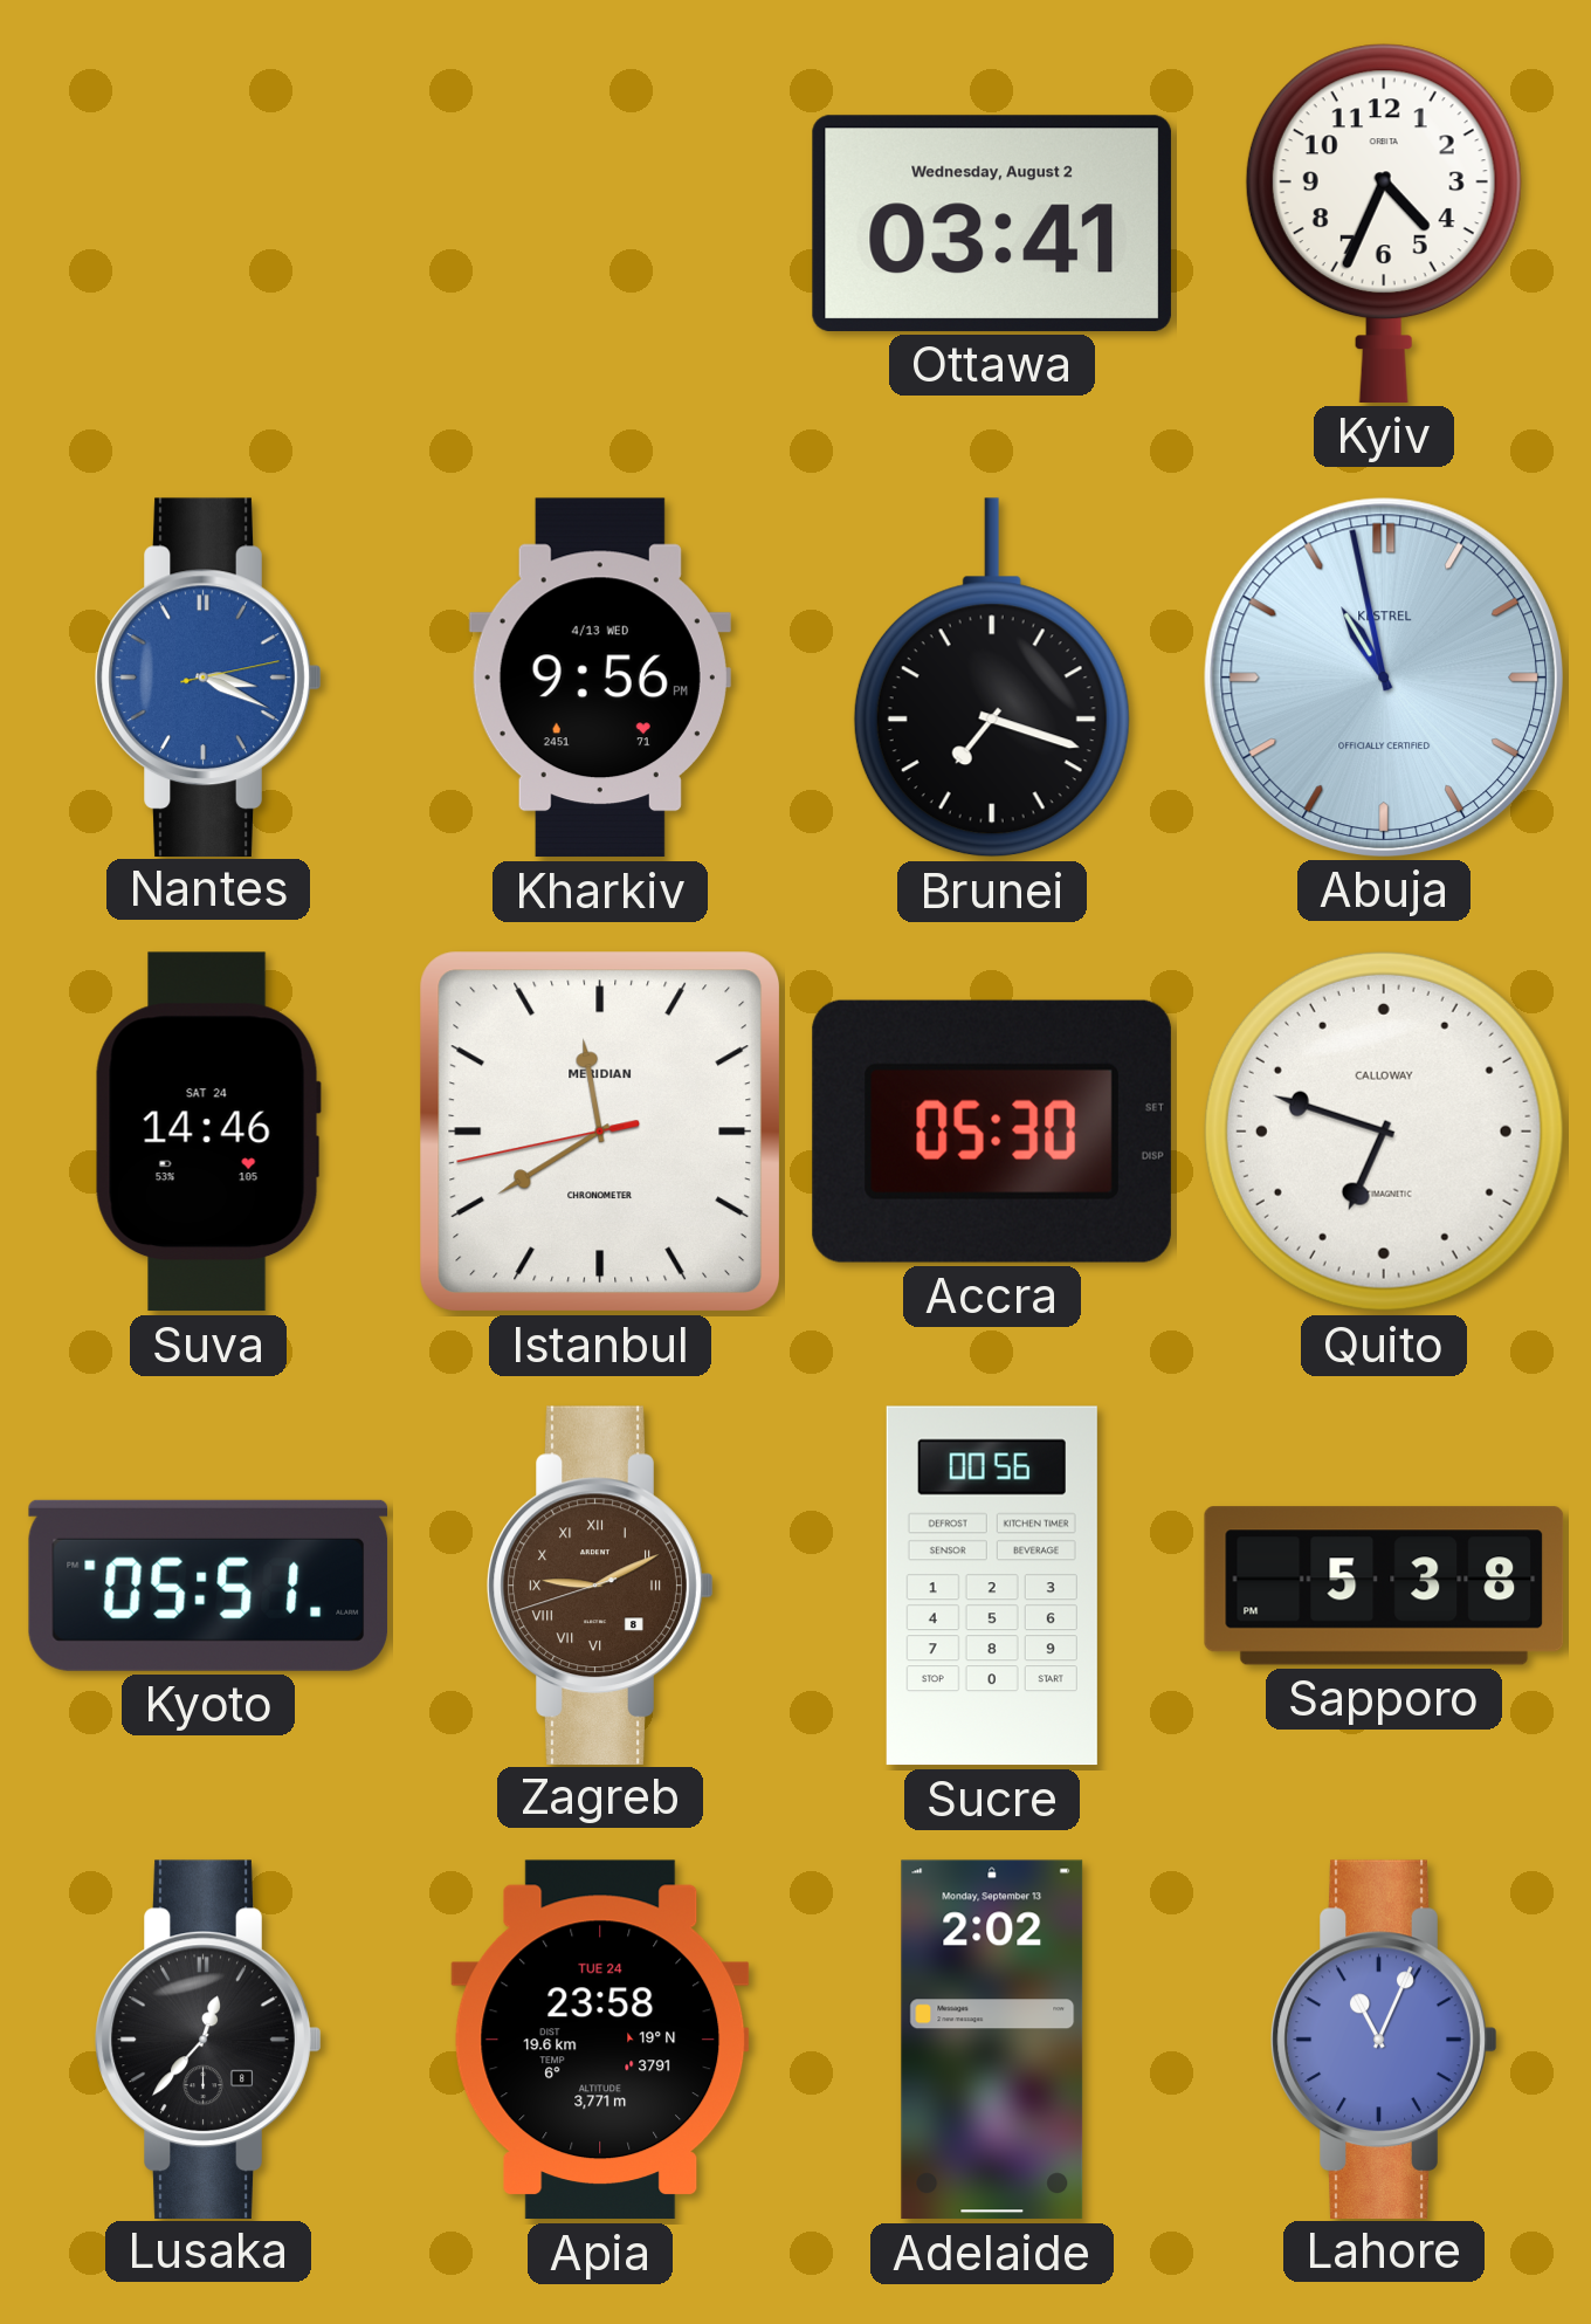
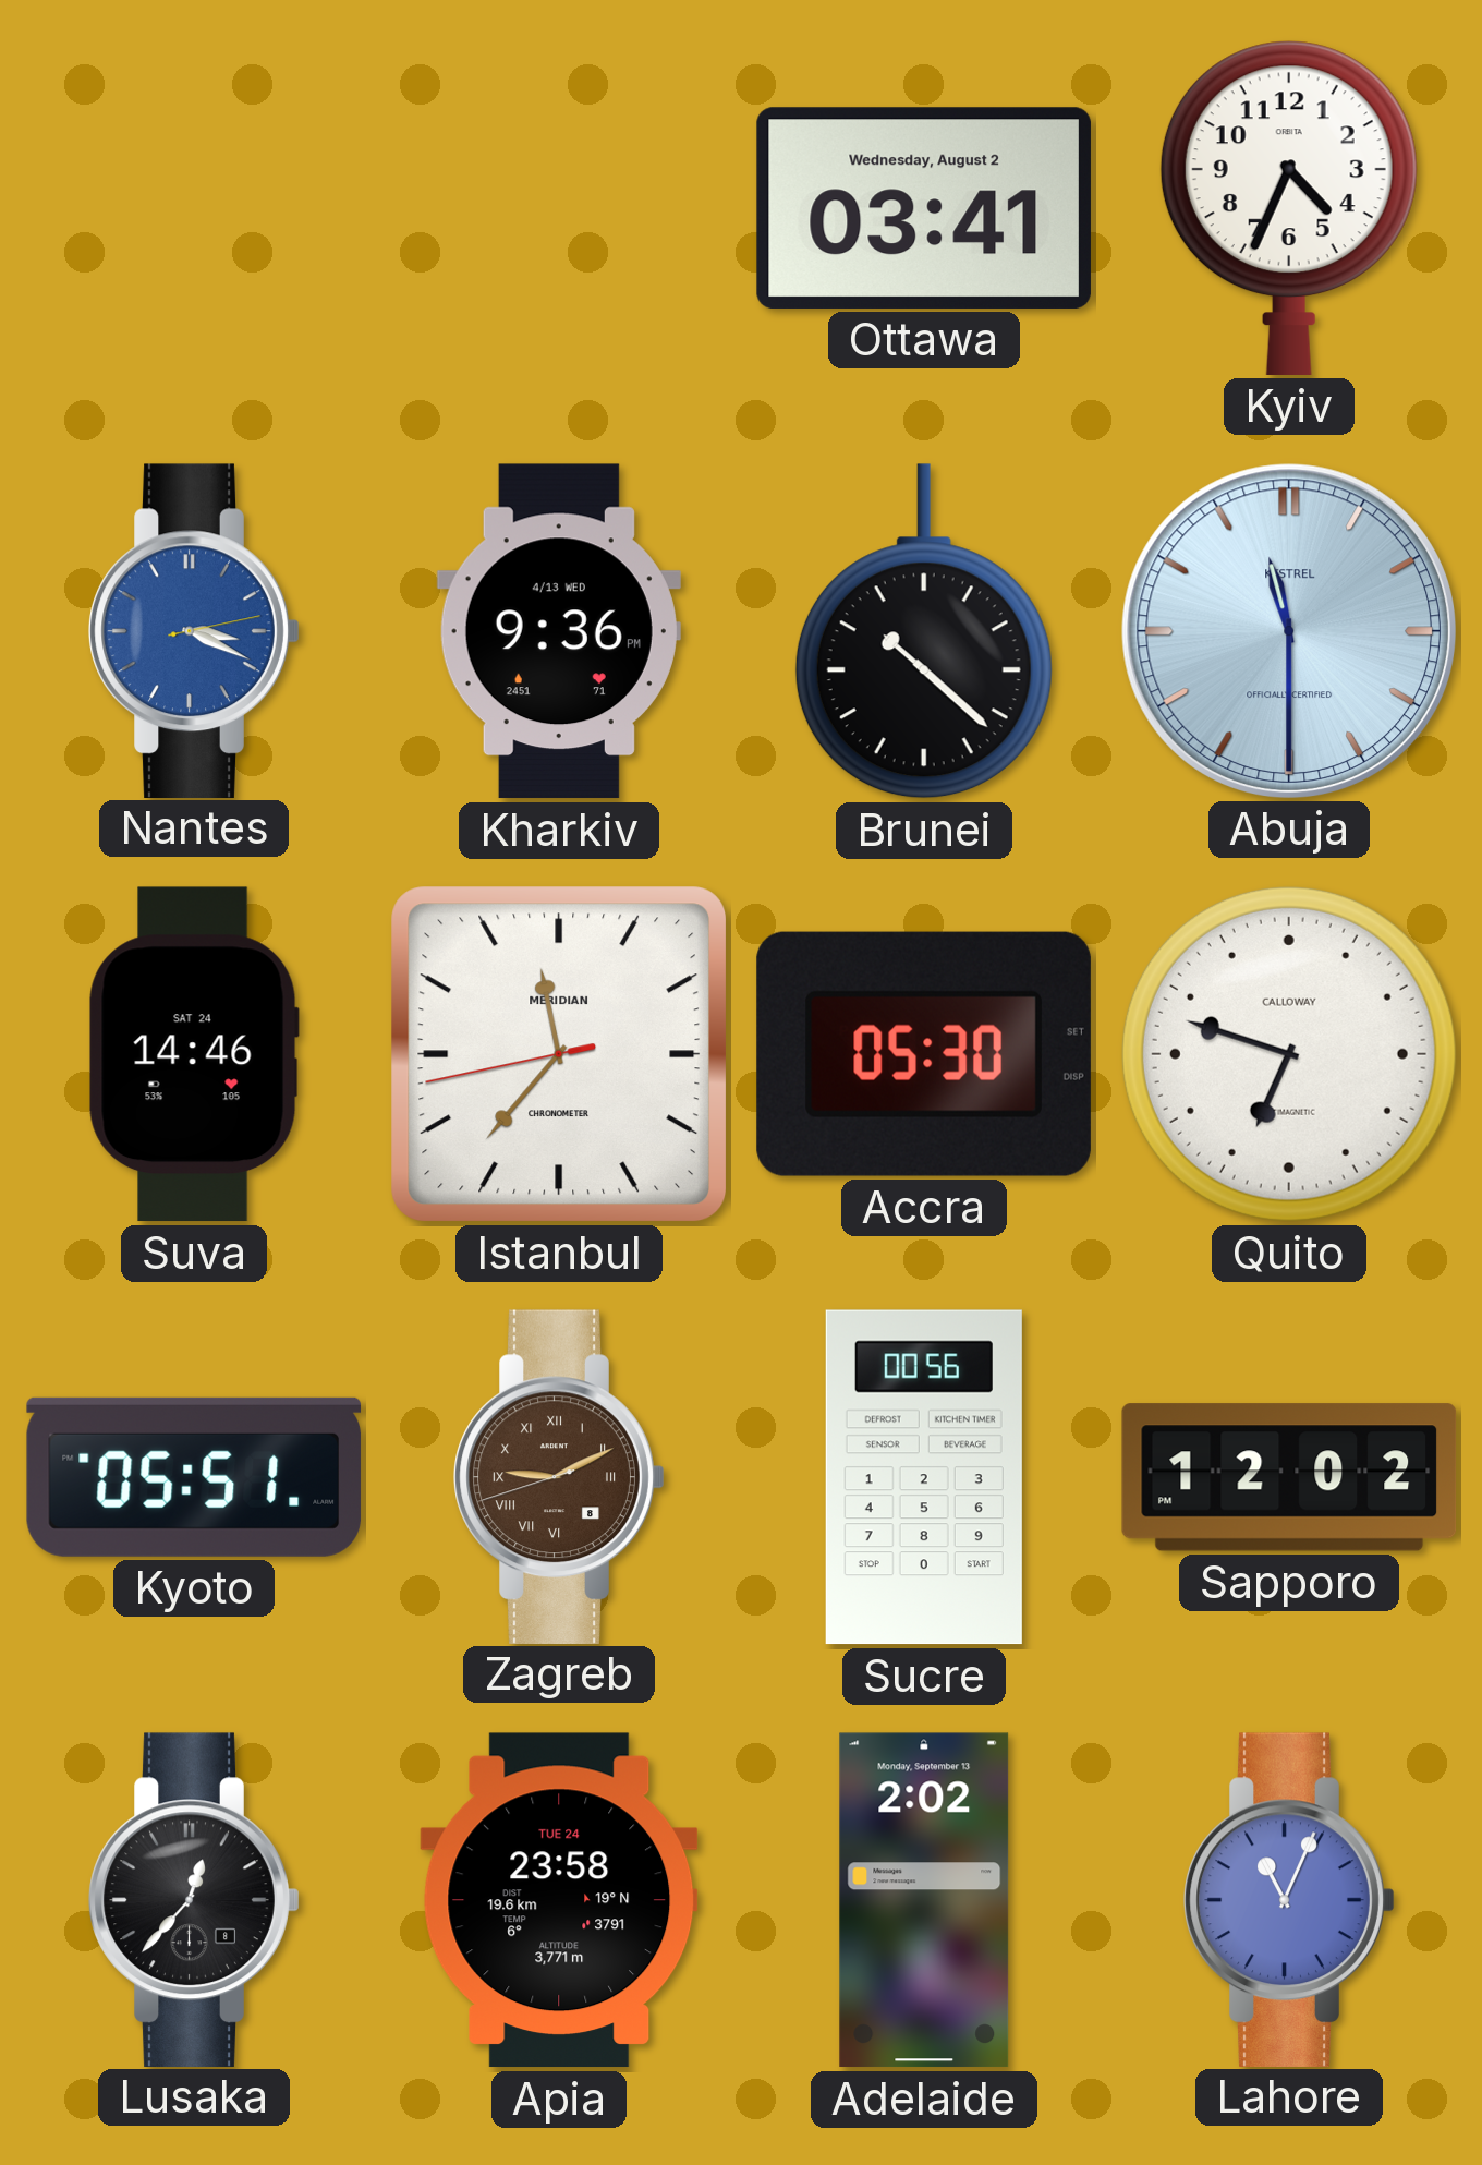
Kharkiv: 9:56 -> 9:36 (559, 631)
Brunei: 7:18 -> 10:22 (924, 631)
Abuja: 10:58 -> 11:30 (1289, 631)
Istanbul: 11:39 -> 11:36 (559, 1054)
Sapporo: 5:38 -> 12:02 (1289, 1477)
